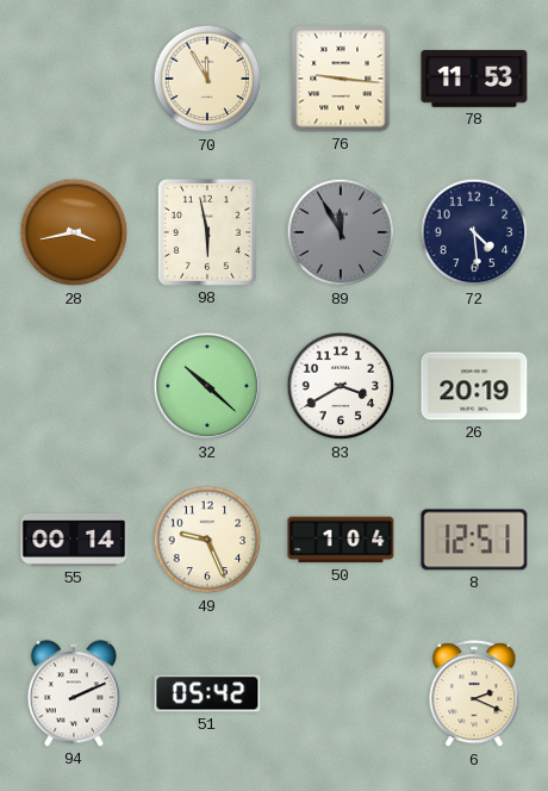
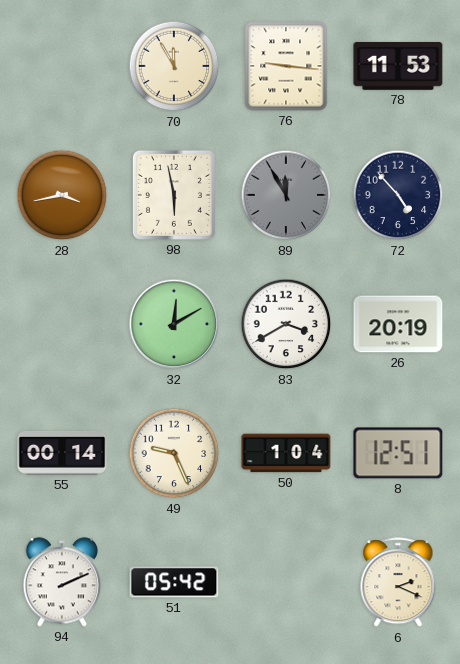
72: 4:29 -> 4:53 (398, 195)
32: 10:22 -> 12:10 (174, 324)
